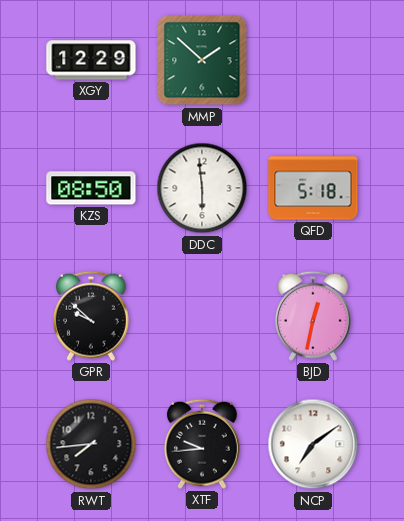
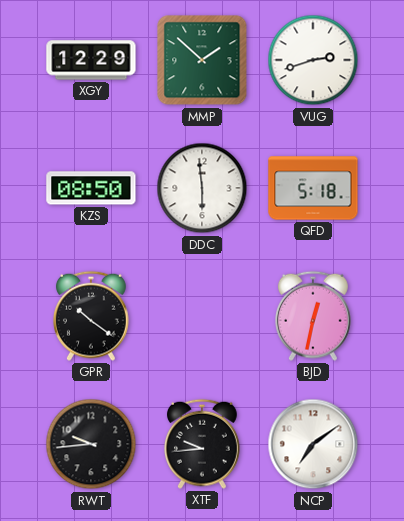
VUG: none -> 2:42 (313, 60)
GPR: 9:52 -> 10:21 (92, 316)
RWT: 7:44 -> 9:44 (91, 444)
